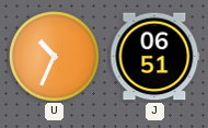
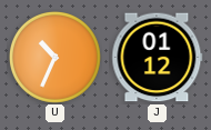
J: 06:51 -> 01:12 (158, 58)
